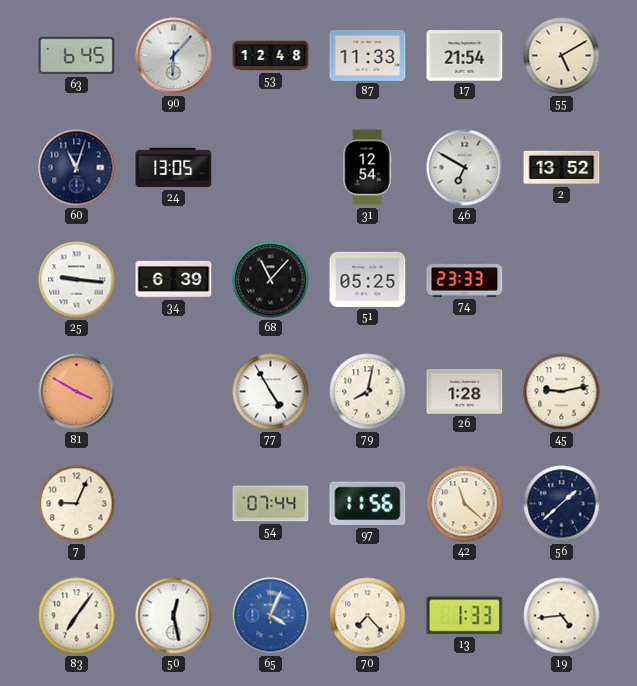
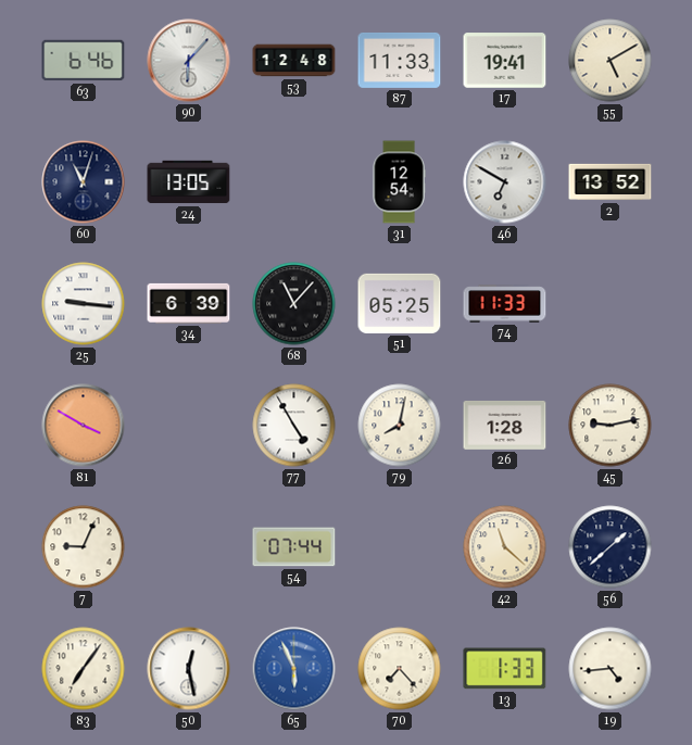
63: 6:45 -> 6:46 (84, 61)
17: 21:54 -> 19:41 (505, 61)
74: 23:33 -> 11:33 (505, 304)
97: 11:56 -> none (368, 504)
65: 4:04 -> 5:56 (294, 669)
